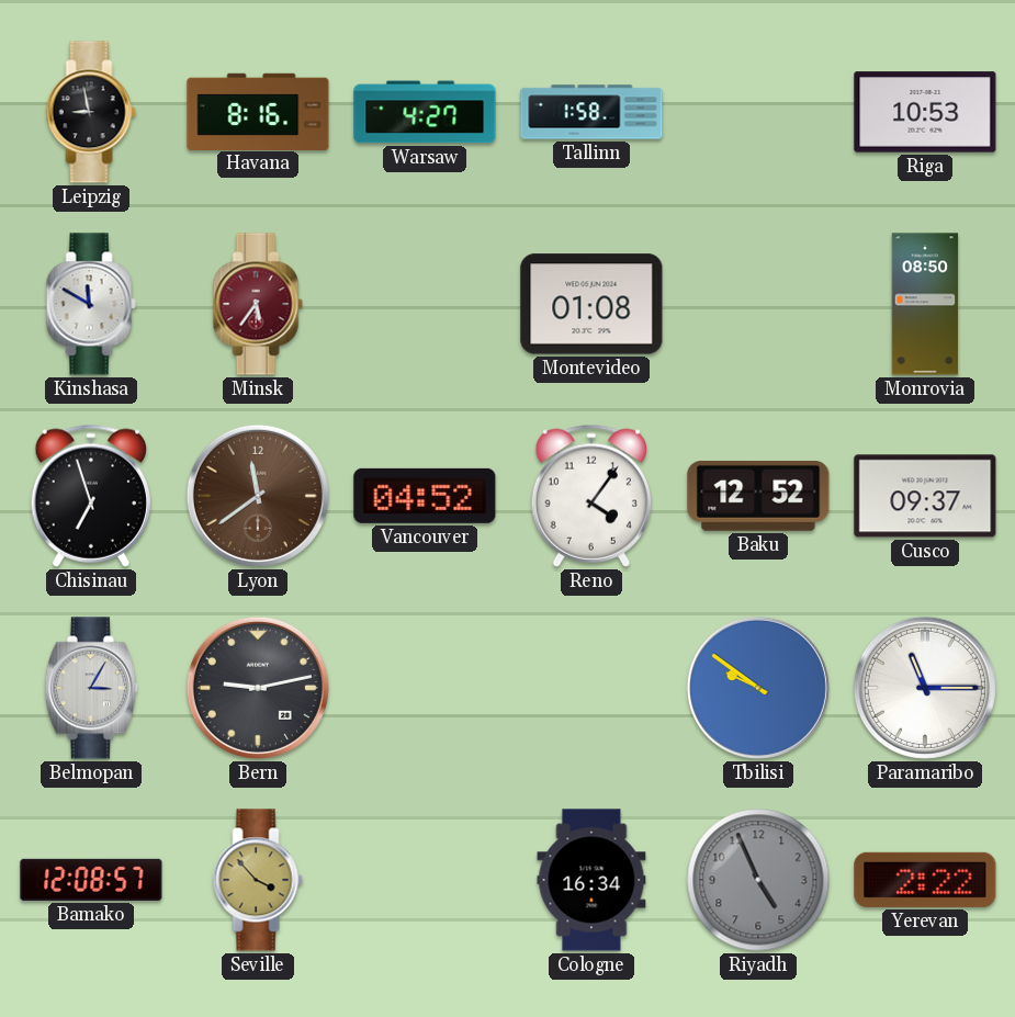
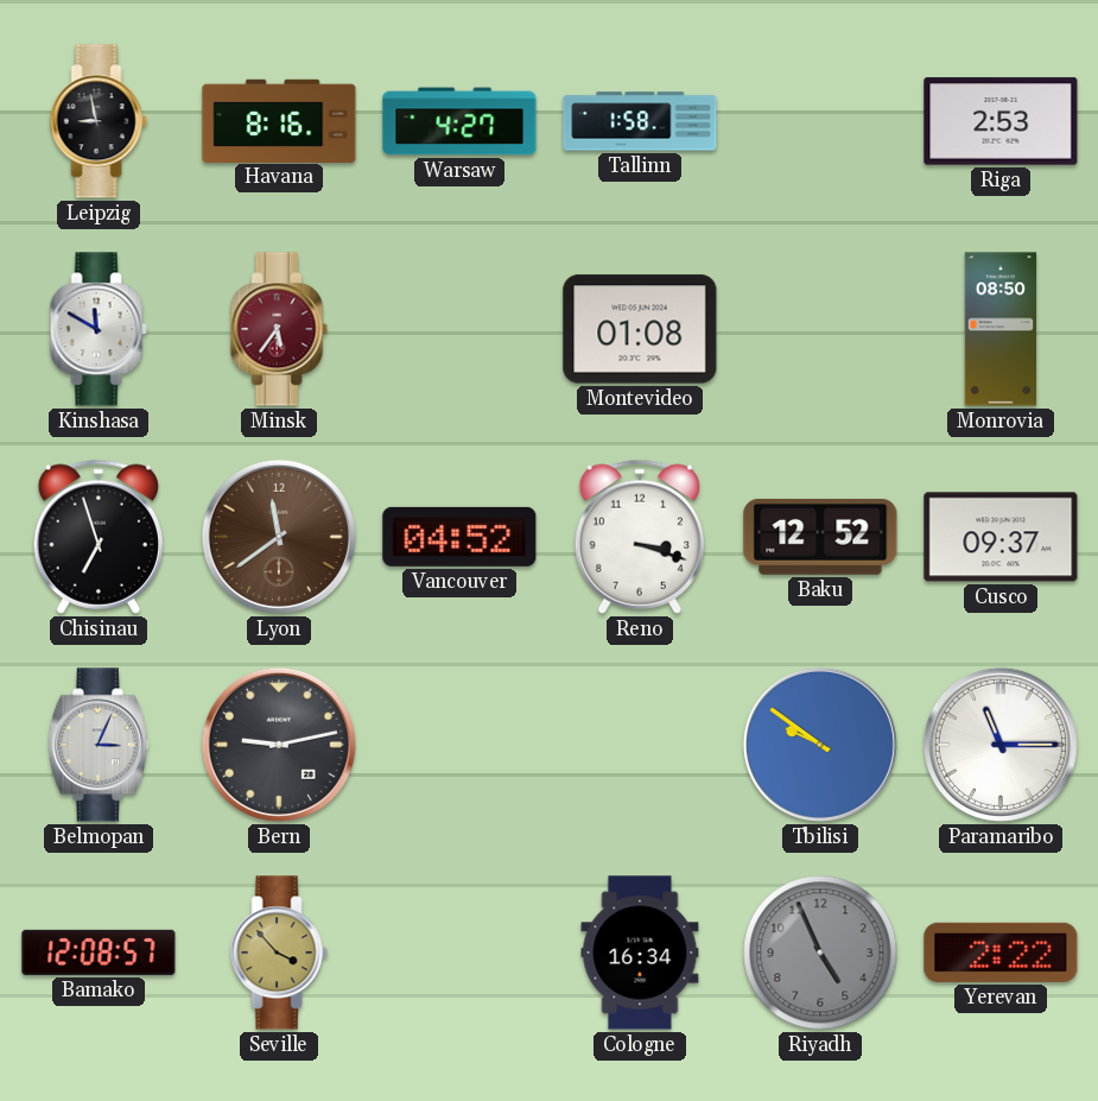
Riga: 10:53 -> 2:53 (1001, 121)
Reno: 4:06 -> 3:18 (640, 537)
Belmopan: 3:05 -> 3:04 (99, 745)
